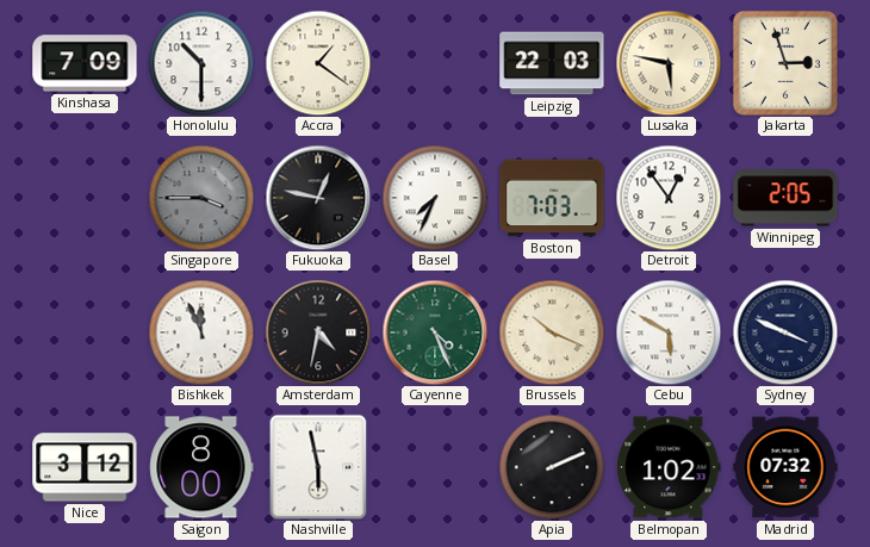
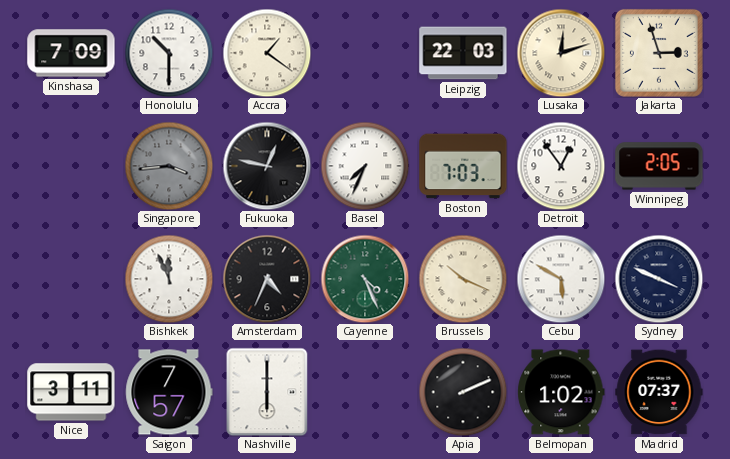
Lusaka: 5:47 -> 12:12 (561, 53)
Singapore: 3:45 -> 3:44 (169, 166)
Amsterdam: 4:32 -> 4:34 (267, 279)
Nice: 3:12 -> 3:11 (71, 392)
Saigon: 8:00 -> 7:57 (169, 392)
Nashville: 5:58 -> 6:00 (267, 392)
Madrid: 07:32 -> 07:37 (659, 392)
